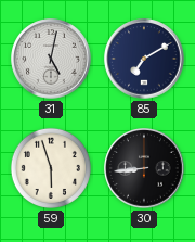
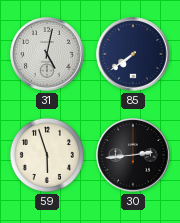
85: 7:10 -> 7:39 (133, 54)
30: 8:44 -> 2:44 (133, 155)
